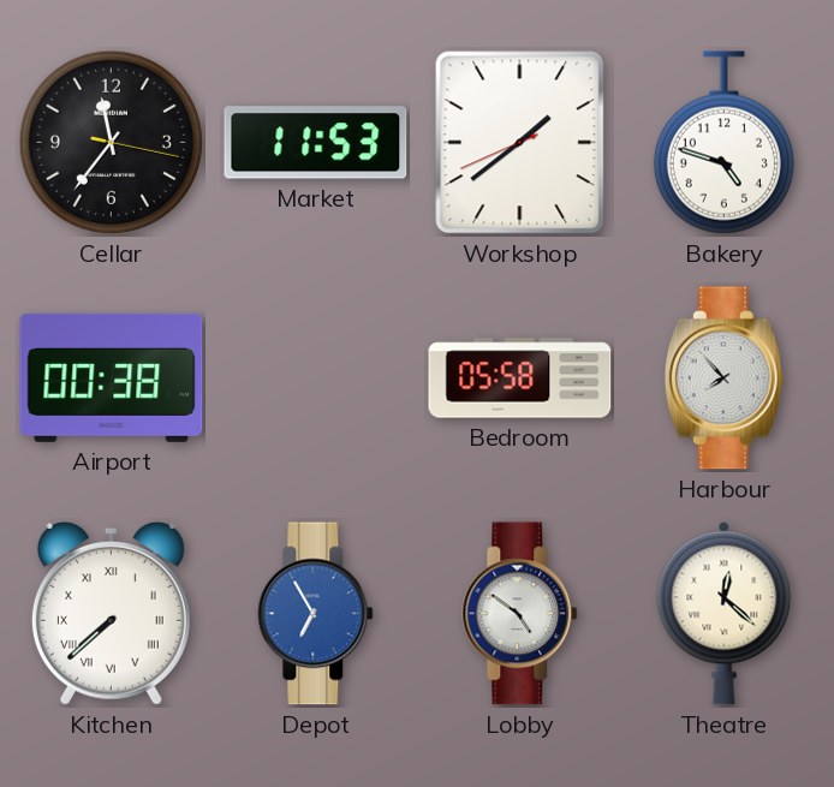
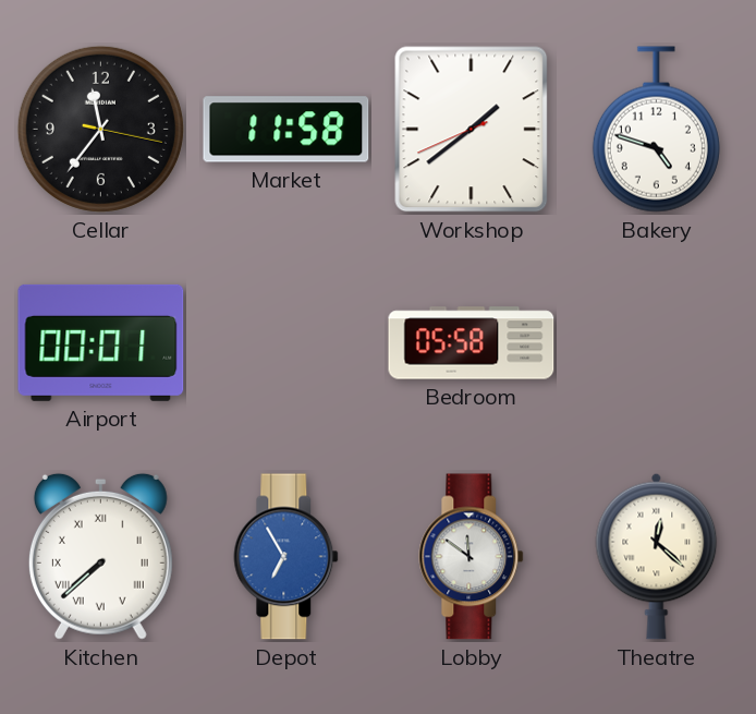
Market: 11:53 -> 11:58 (286, 130)
Airport: 00:38 -> 00:01 (101, 342)
Harbour: 7:53 -> none (723, 378)
Lobby: 4:51 -> 11:51 (472, 557)
